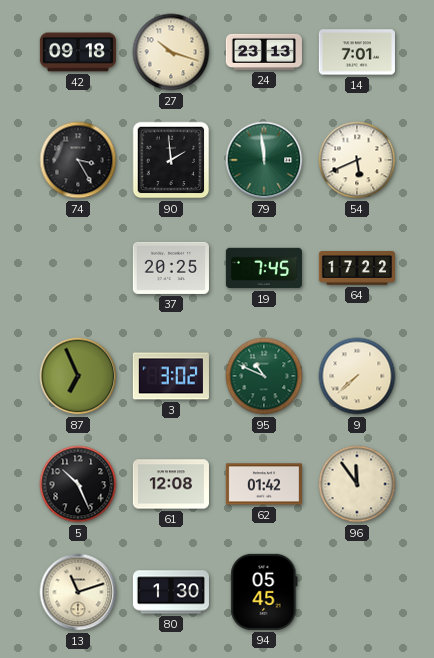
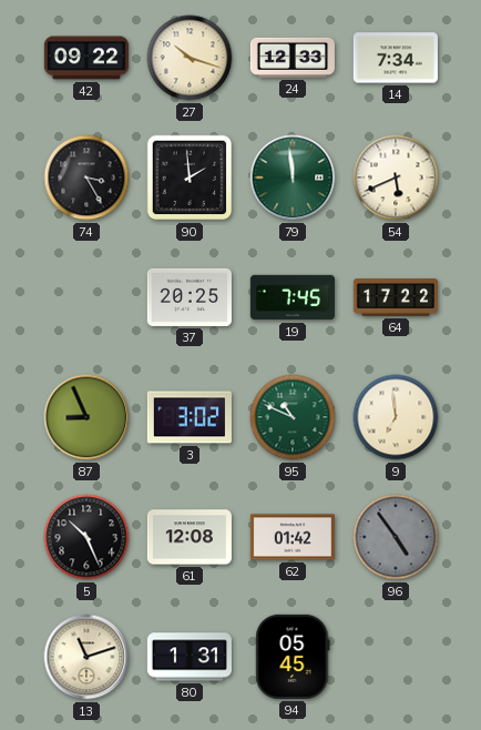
42: 09:18 -> 09:22 (86, 58)
24: 23:13 -> 12:33 (293, 58)
14: 7:01 -> 7:34 (396, 58)
87: 6:56 -> 8:56 (86, 417)
9: 7:38 -> 6:59 (396, 417)
96: 11:54 -> 4:54 (396, 537)
96 dial: cream -> grey (396, 537)
80: 1:30 -> 1:31 (190, 657)
